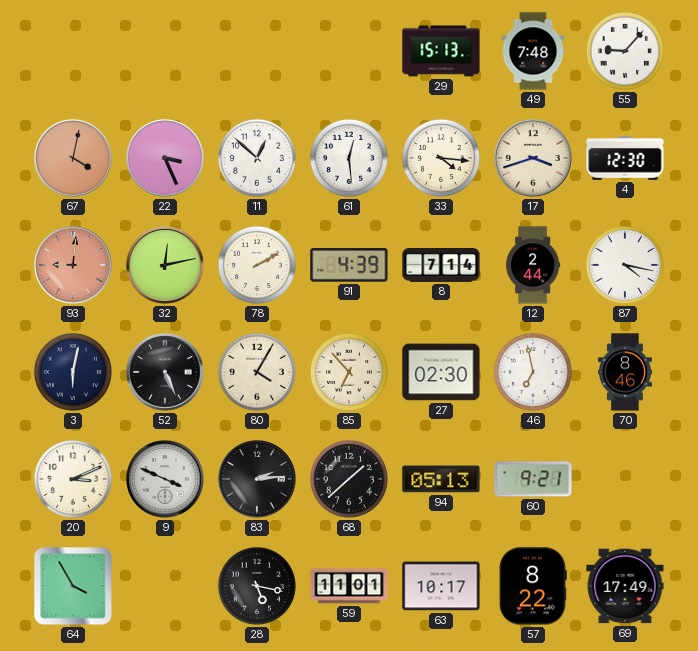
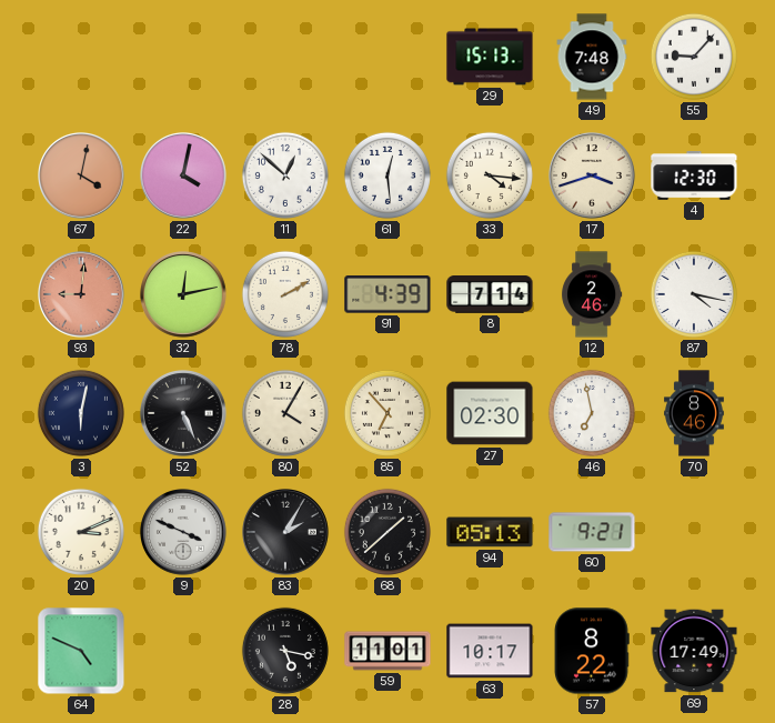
22: 3:26 -> 4:02 (184, 177)
12: 2:44 -> 2:46 (592, 294)
83: 2:14 -> 2:05 (286, 533)
64: 3:55 -> 4:49 (81, 651)
